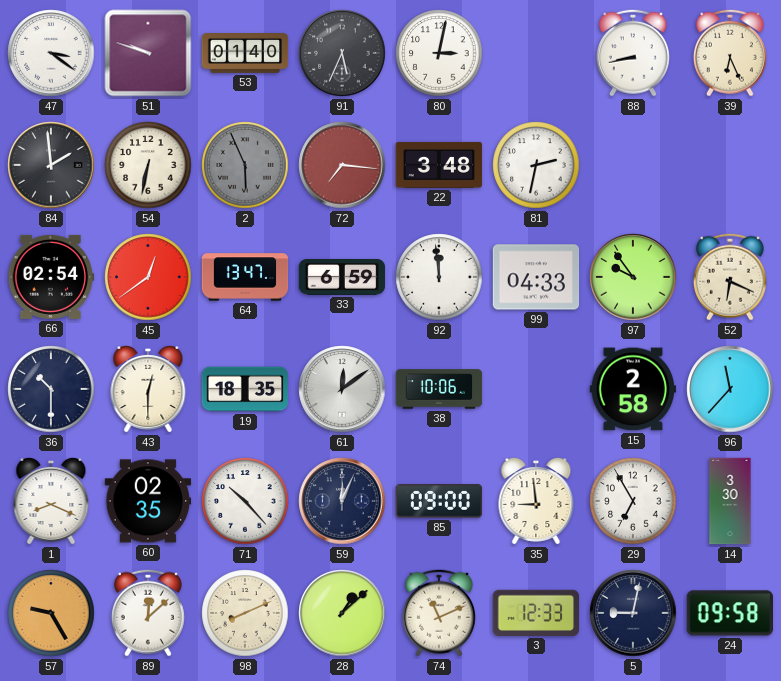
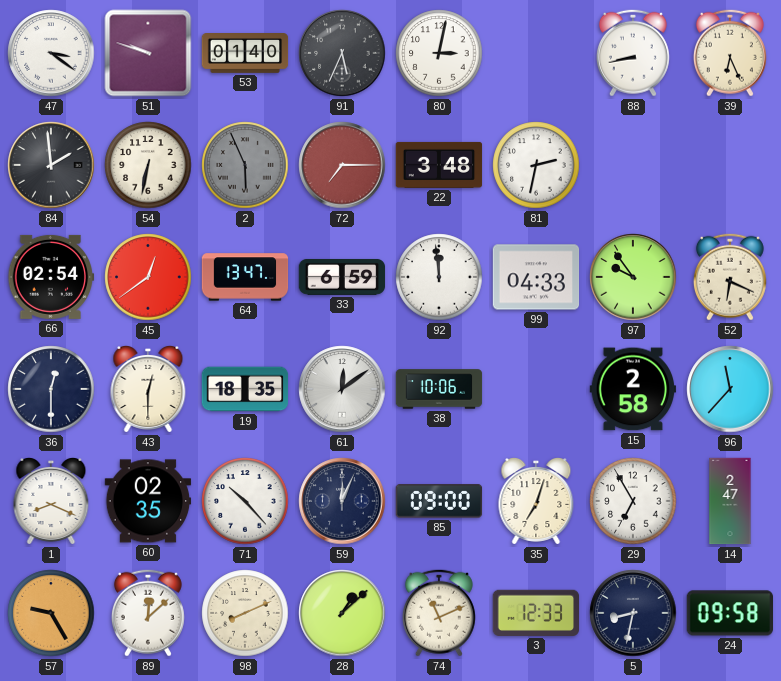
72: 7:16 -> 7:15 (342, 165)
36: 10:30 -> 12:30 (51, 389)
35: 8:59 -> 7:03 (536, 502)
14: 3:30 -> 2:47 (730, 501)
5: 9:02 -> 8:32 (633, 613)
